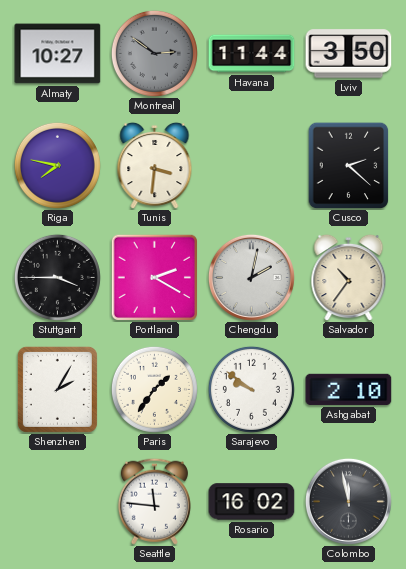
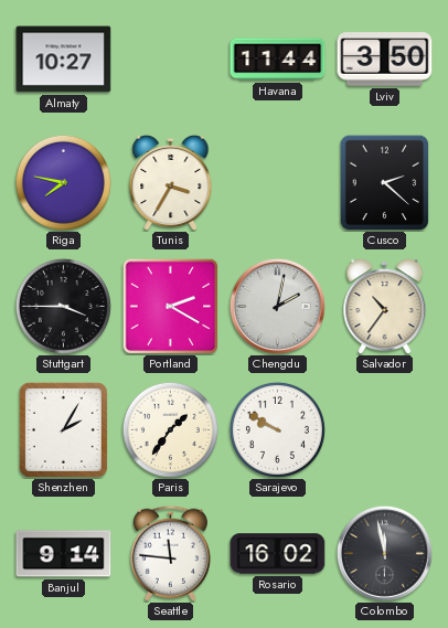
Montreal: 2:51 -> none (154, 53)
Tunis: 3:31 -> 3:35 (171, 182)
Sarajevo: 9:51 -> 9:50 (277, 429)
Ashgabat: 2:10 -> none (349, 389)
Banjul: none -> 9:14 (64, 554)
